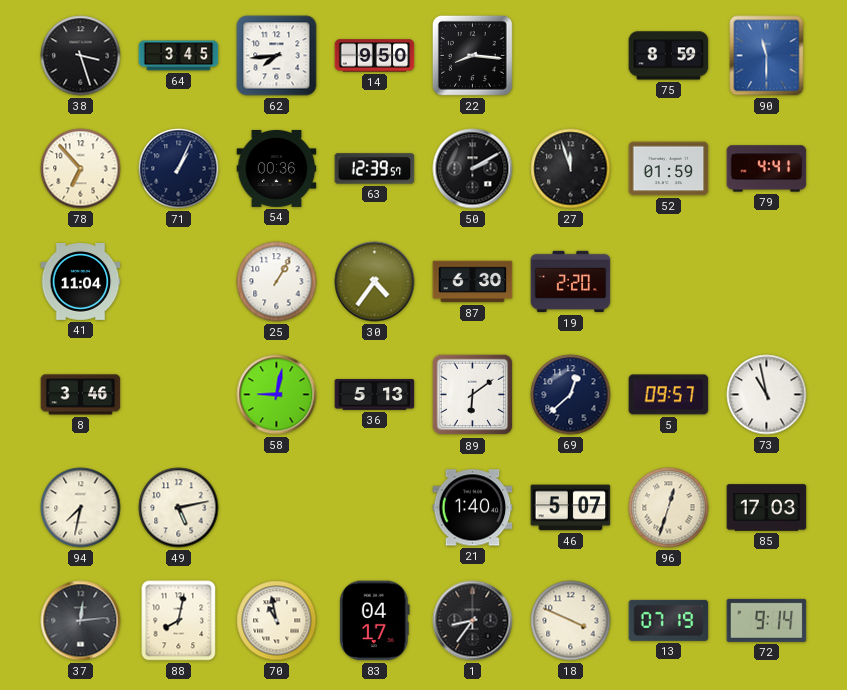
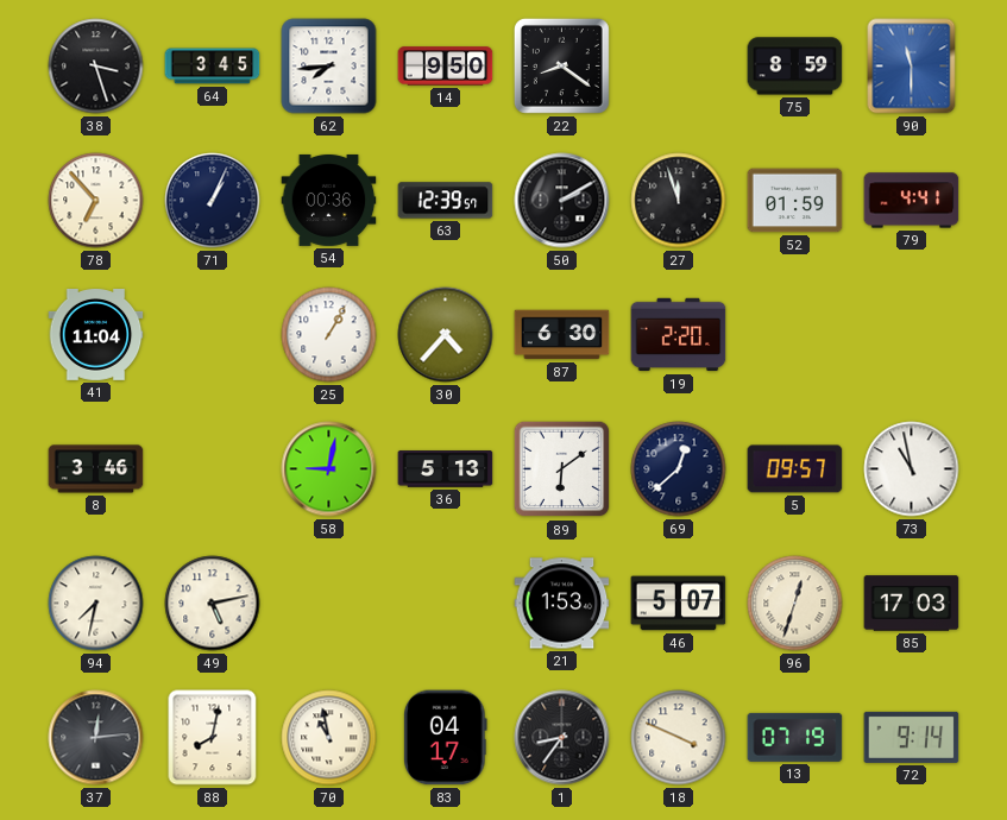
22: 8:16 -> 8:21 (561, 65)
30: 4:36 -> 4:37 (446, 335)
21: 1:40 -> 1:53 (562, 604)
